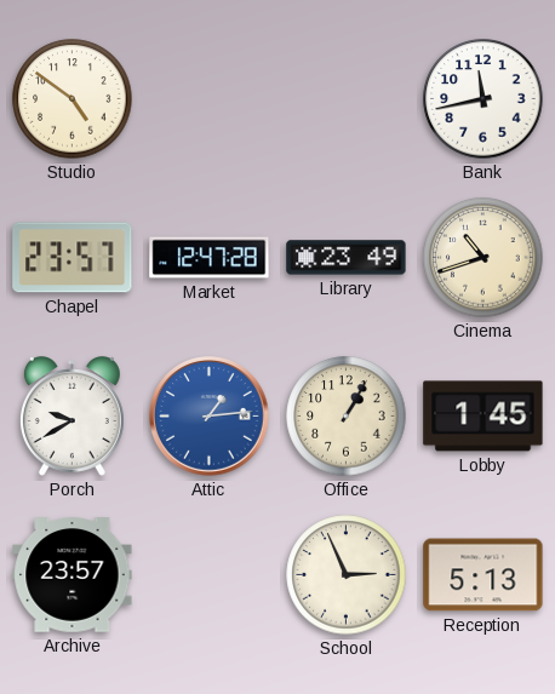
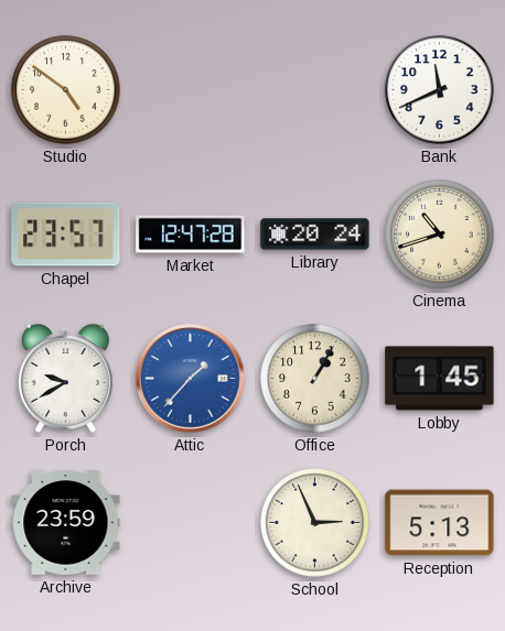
Bank: 11:43 -> 11:41 (440, 90)
Library: 23:49 -> 20:24 (315, 235)
Attic: 1:14 -> 1:37 (191, 379)
Archive: 23:57 -> 23:59 (66, 523)
